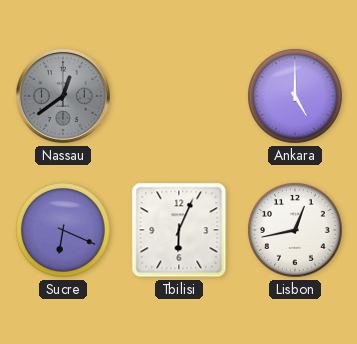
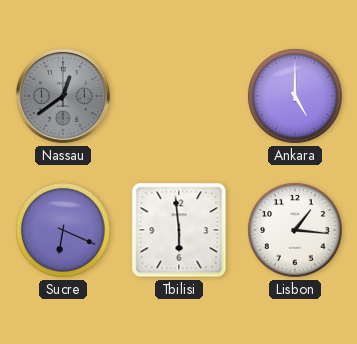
Tbilisi: 6:04 -> 5:59 (179, 230)
Lisbon: 12:43 -> 1:16 (296, 231)
